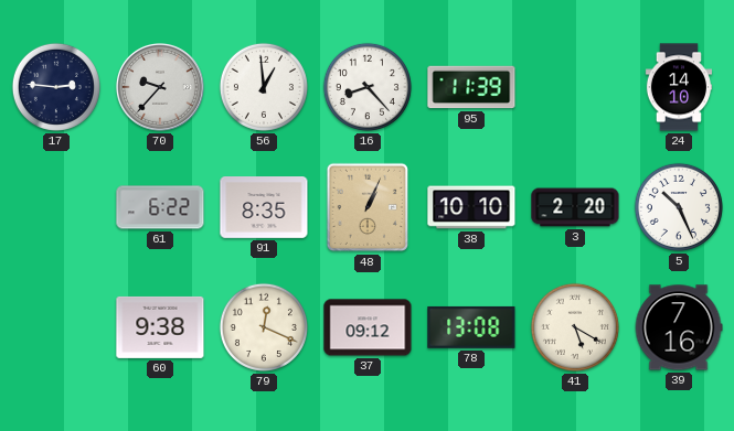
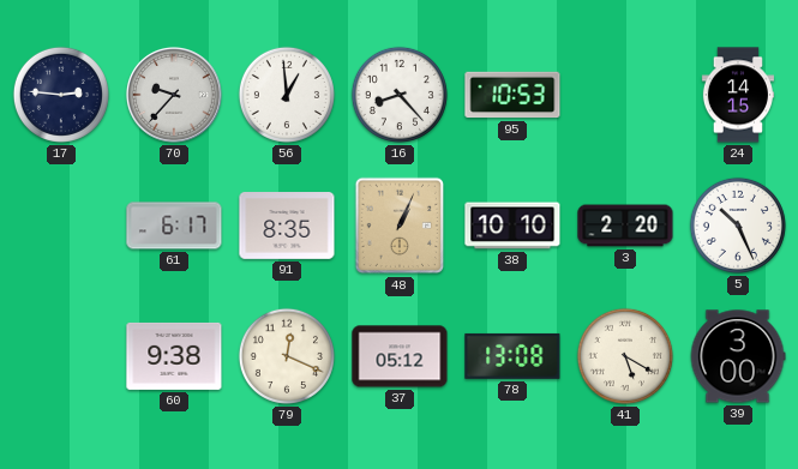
95: 11:39 -> 10:53 (512, 95)
24: 14:10 -> 14:15 (737, 95)
61: 6:22 -> 6:17 (174, 226)
37: 09:12 -> 05:12 (400, 356)
39: 7:16 -> 3:00 (738, 356)
